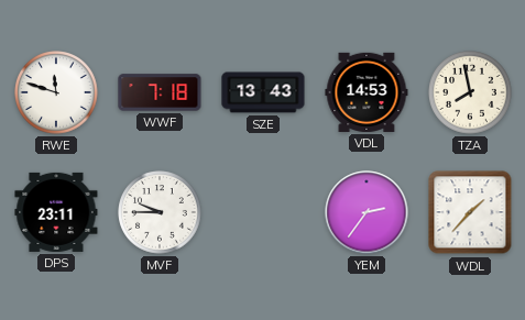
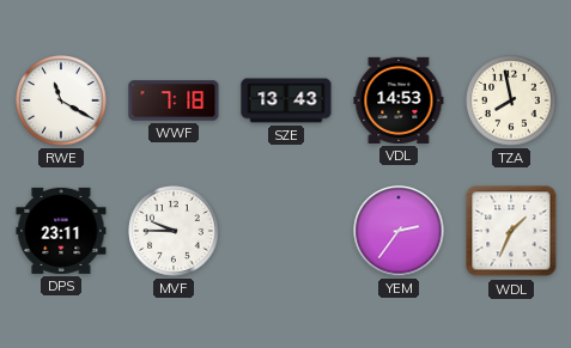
RWE: 11:48 -> 11:20 (61, 100)
WDL: 1:37 -> 1:34 (511, 231)
